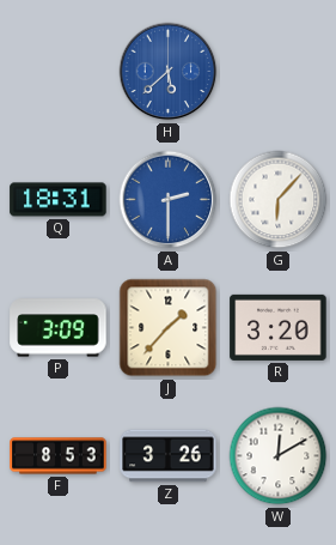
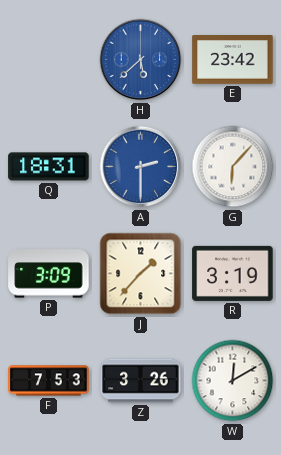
E: none -> 23:42 (233, 60)
R: 3:20 -> 3:19 (233, 273)
F: 8:53 -> 7:53 (49, 381)
